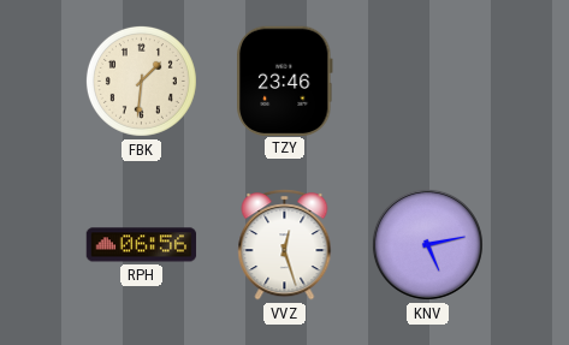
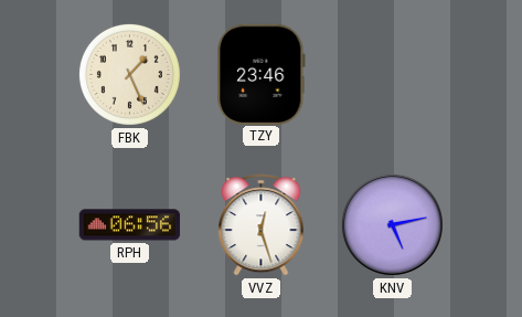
FBK: 1:31 -> 1:26 (129, 74)
